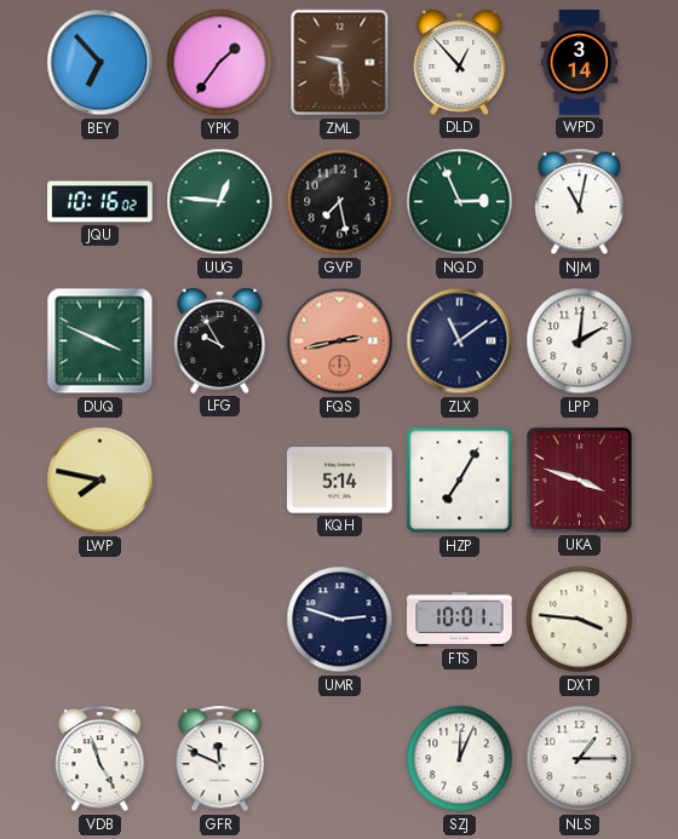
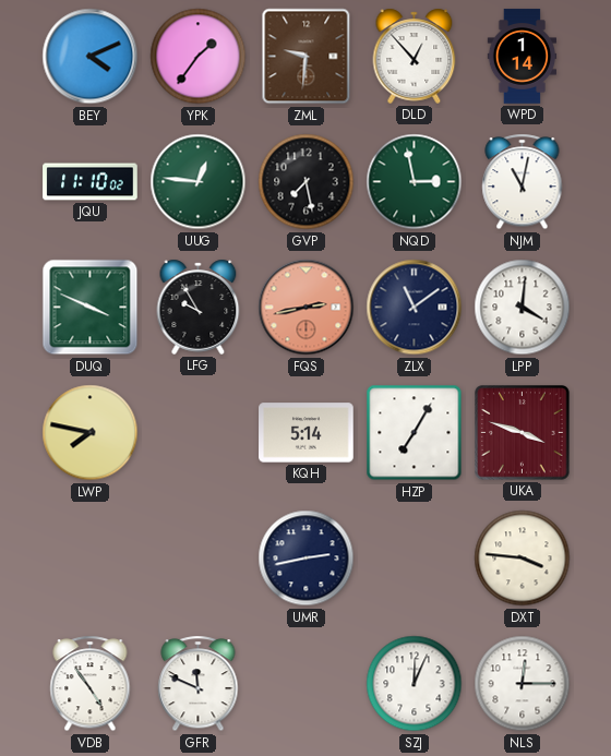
BEY: 6:53 -> 4:11 (91, 57)
ZML: 9:29 -> 9:31 (307, 57)
WPD: 3:14 -> 1:14 (523, 57)
JQU: 10:16 -> 11:10 (91, 182)
NQD: 2:56 -> 2:58 (415, 182)
LPP: 2:01 -> 4:01 (523, 308)
UMR: 2:48 -> 2:43 (307, 559)
FTS: 10:01 -> none (460, 620)
VDB: 4:57 -> 4:54 (91, 684)
NLS: 1:15 -> 12:15 (523, 684)
